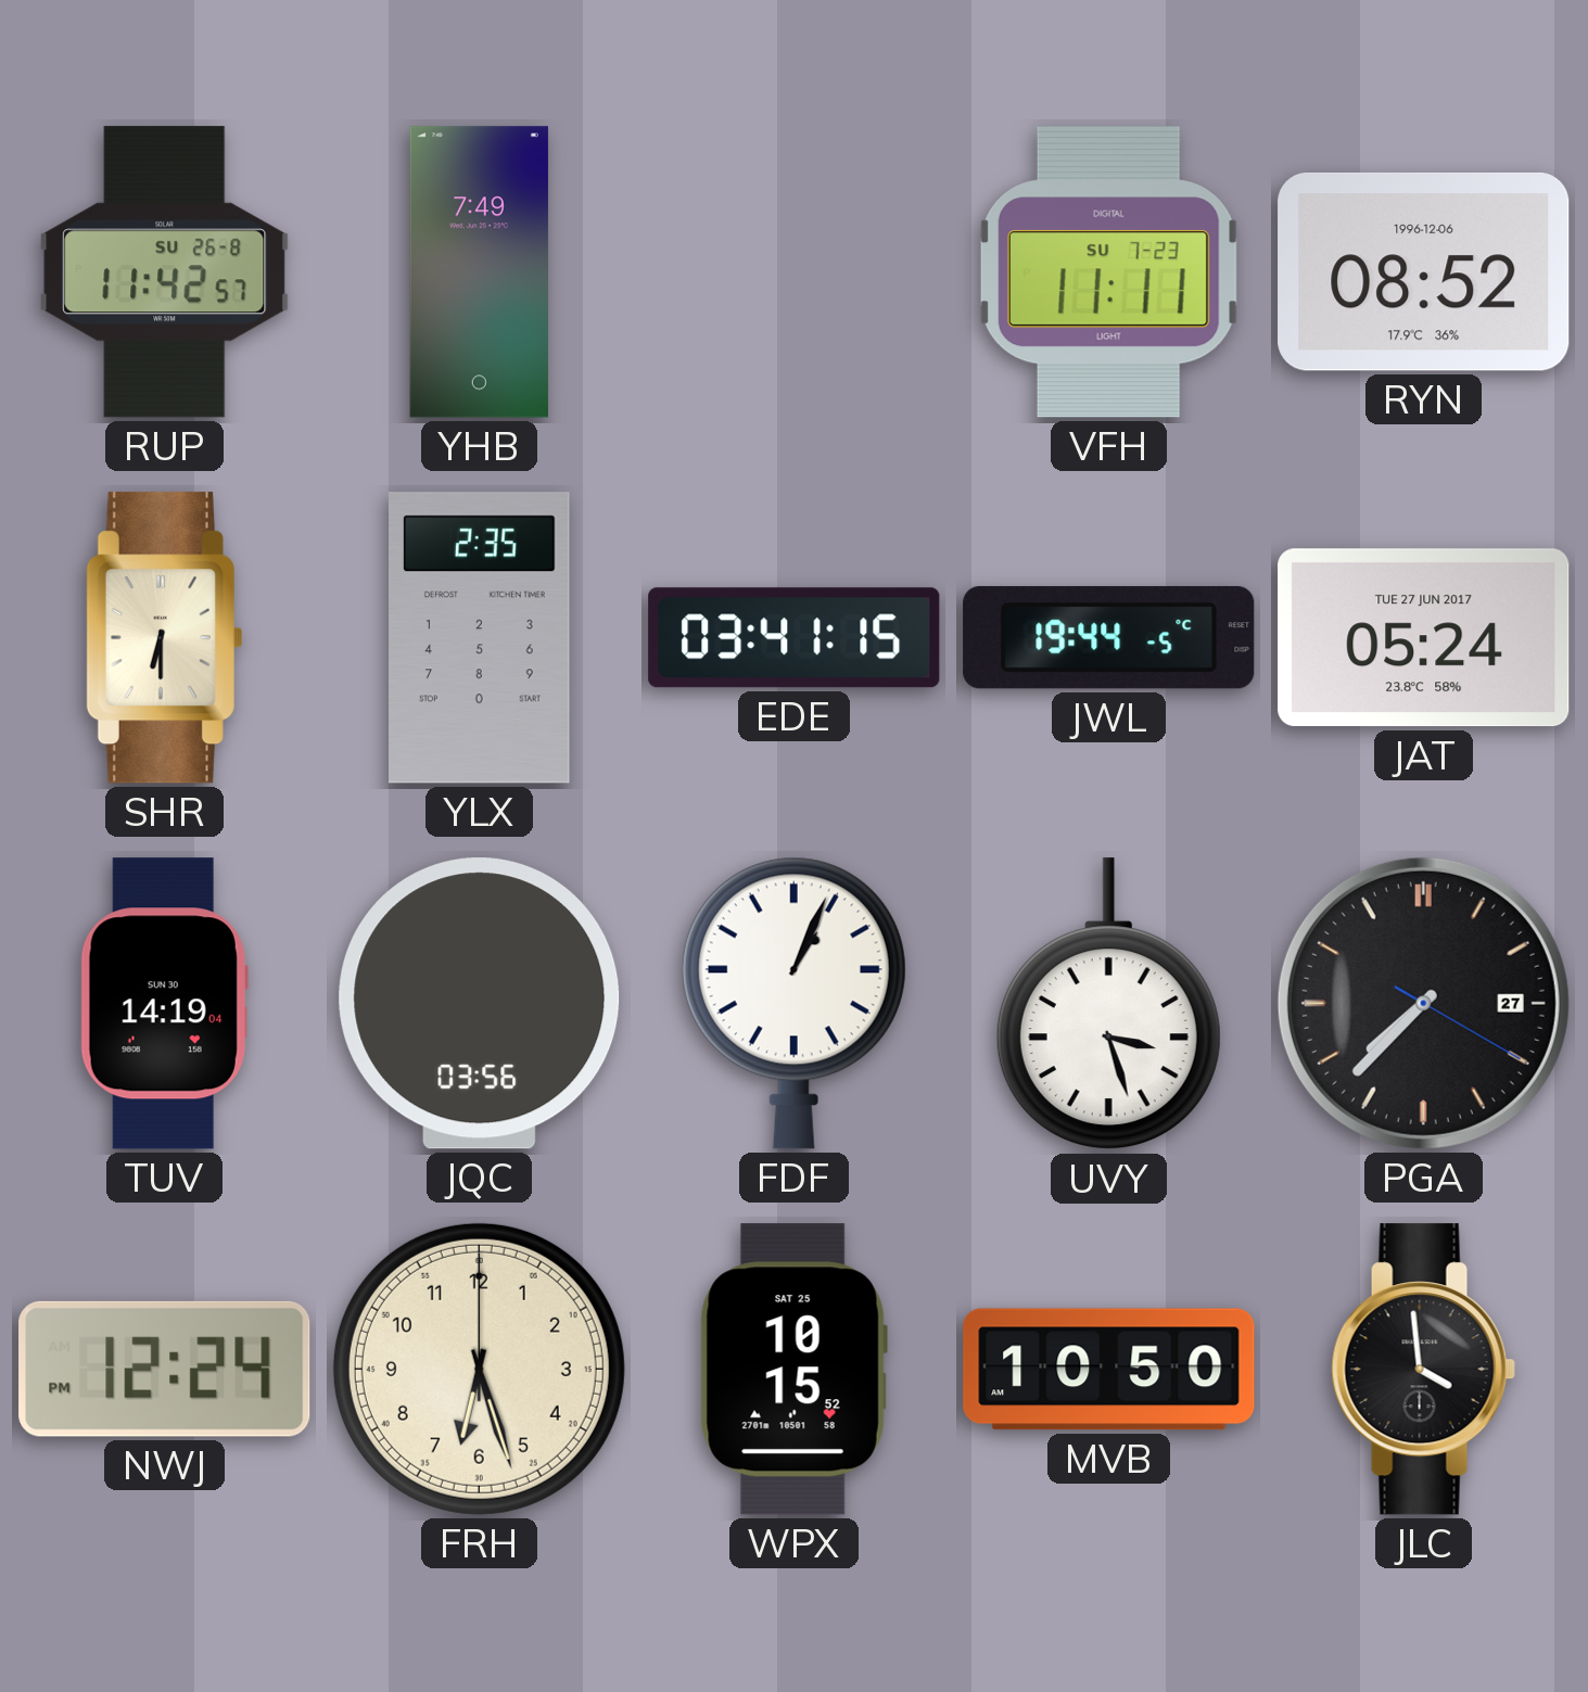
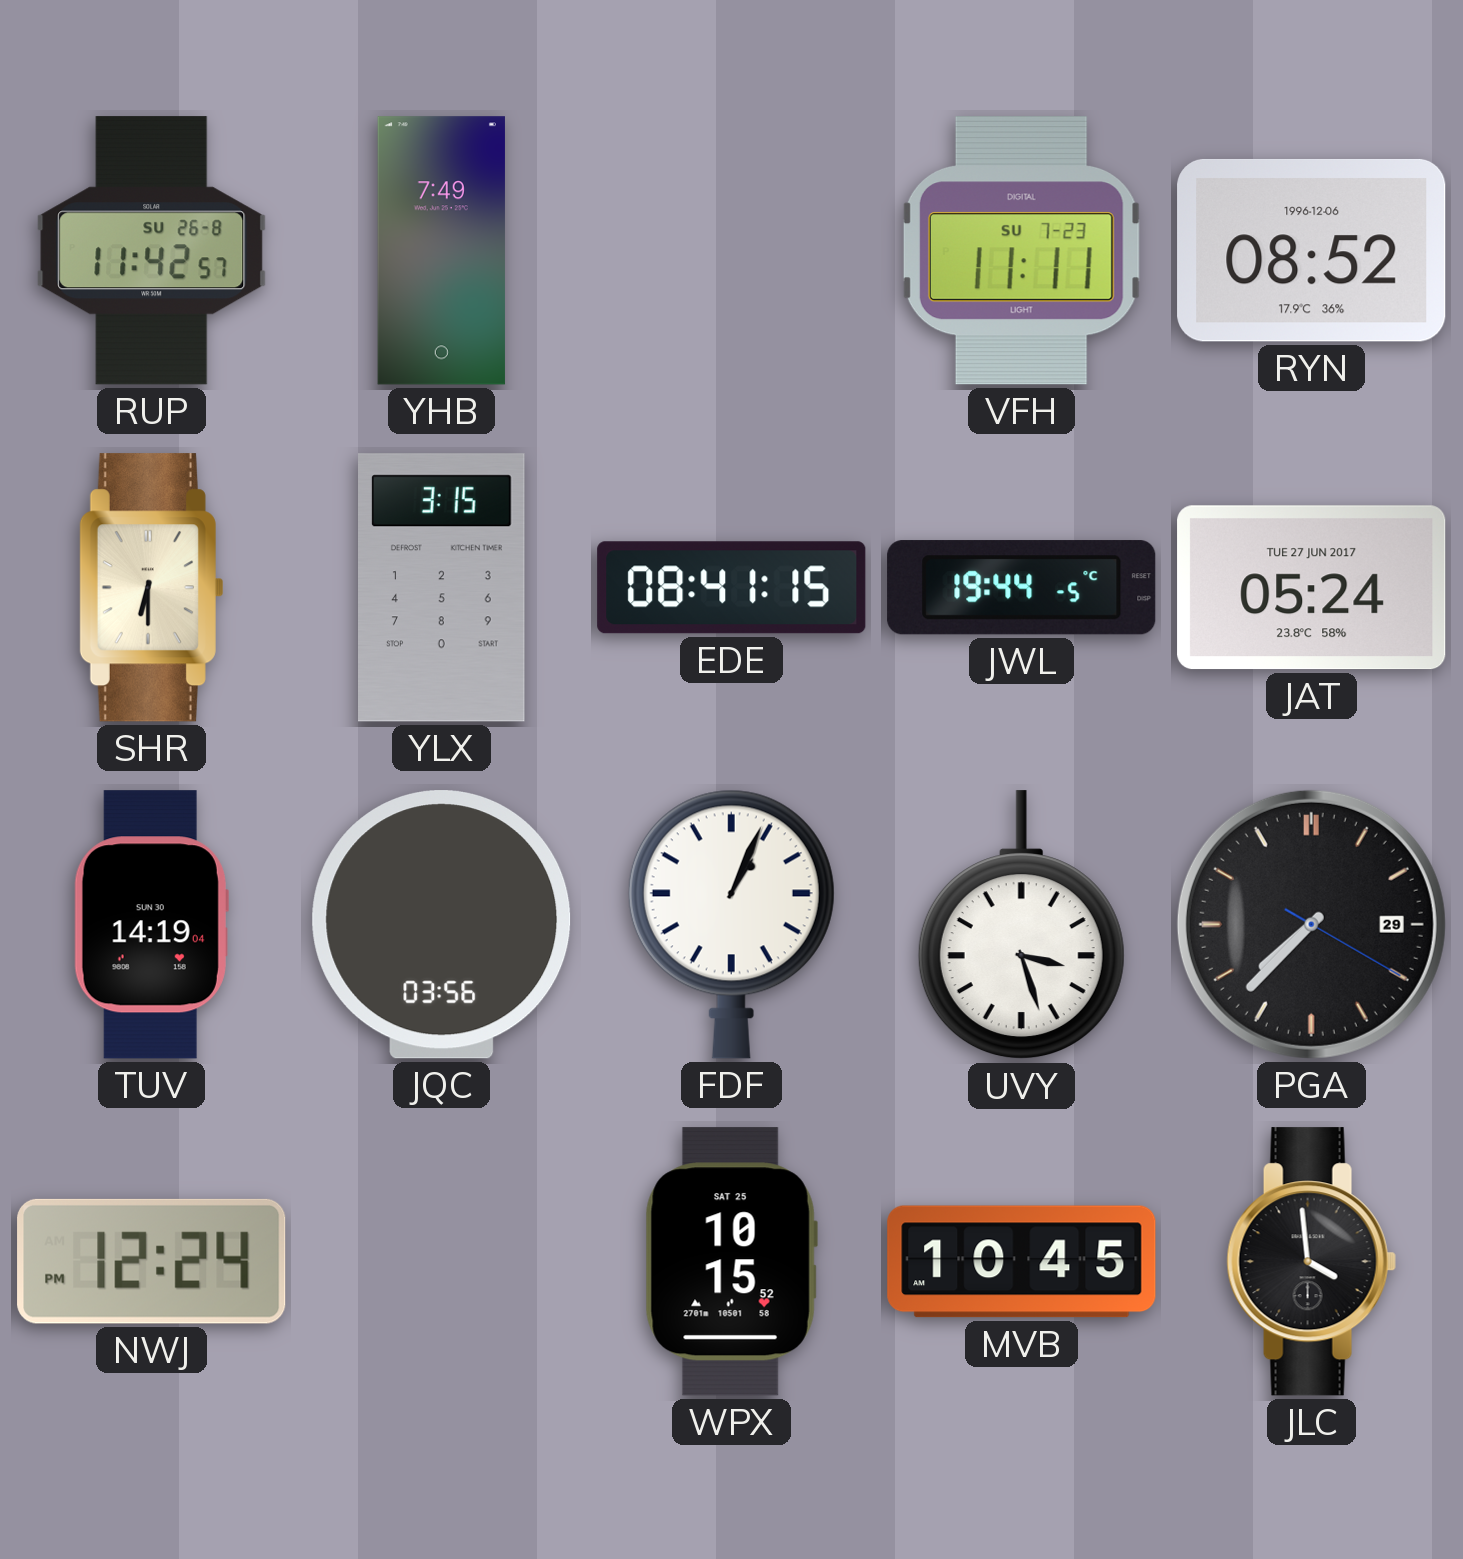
YLX: 2:35 -> 3:15 (442, 588)
EDE: 03:41 -> 08:41 (732, 588)
PGA date: 27 -> 29 (1311, 924)
FRH: 6:27 -> none (479, 1369)
MVB: 10:50 -> 10:45 (1022, 1262)
